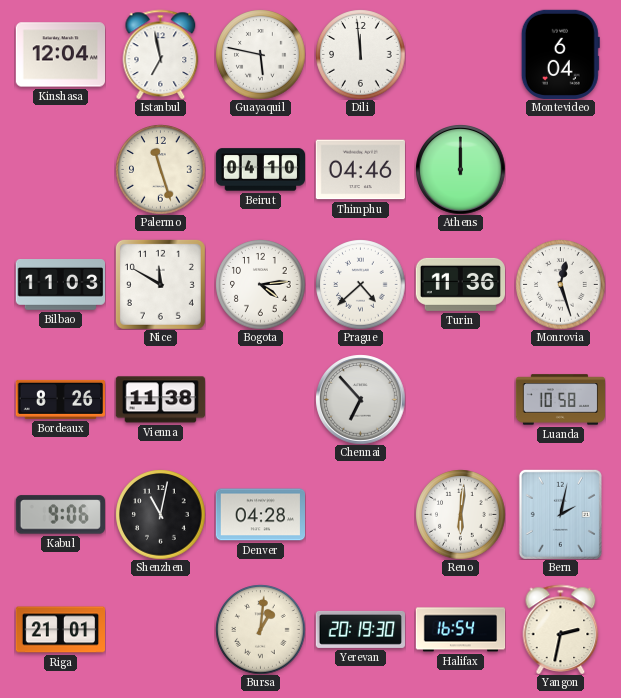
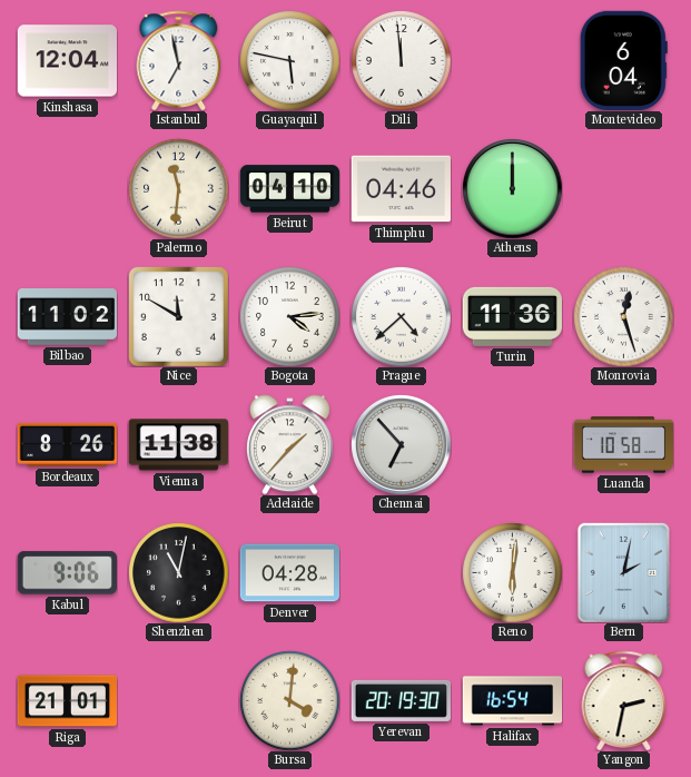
Palermo: 11:27 -> 11:31 (178, 188)
Bilbao: 11:03 -> 11:02 (67, 317)
Adelaide: none -> 1:37 (289, 444)
Bursa: 1:01 -> 4:01 (289, 700)
